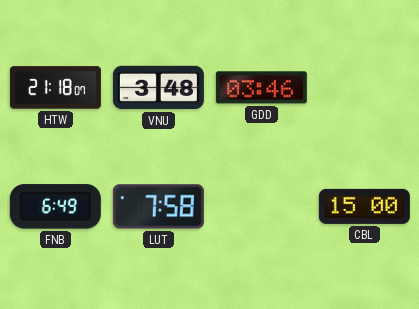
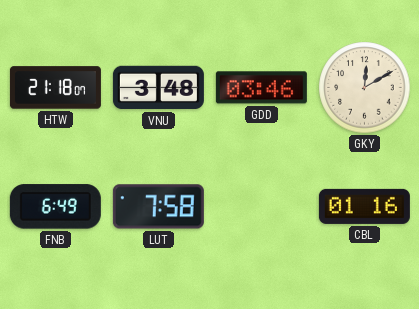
GKY: none -> 12:10 (365, 88)
CBL: 15:00 -> 01:16 (364, 206)
